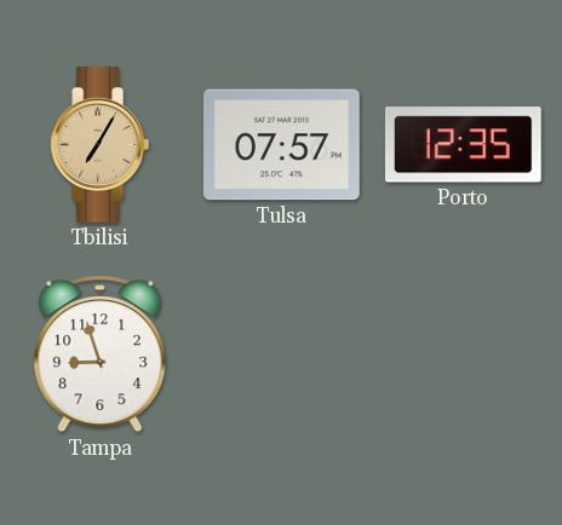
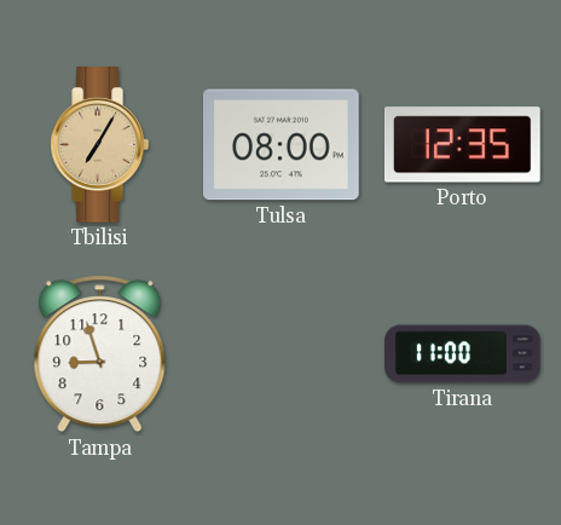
Tulsa: 07:57 -> 08:00 (282, 145)
Tirana: none -> 11:00 (463, 354)
